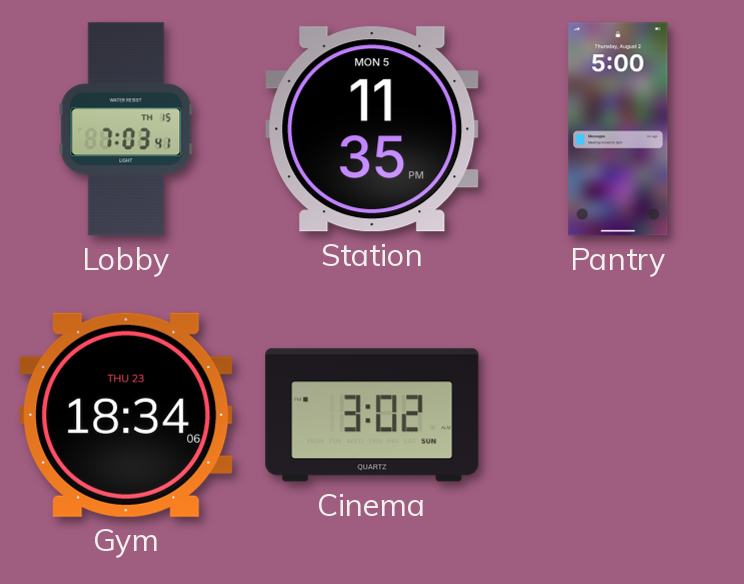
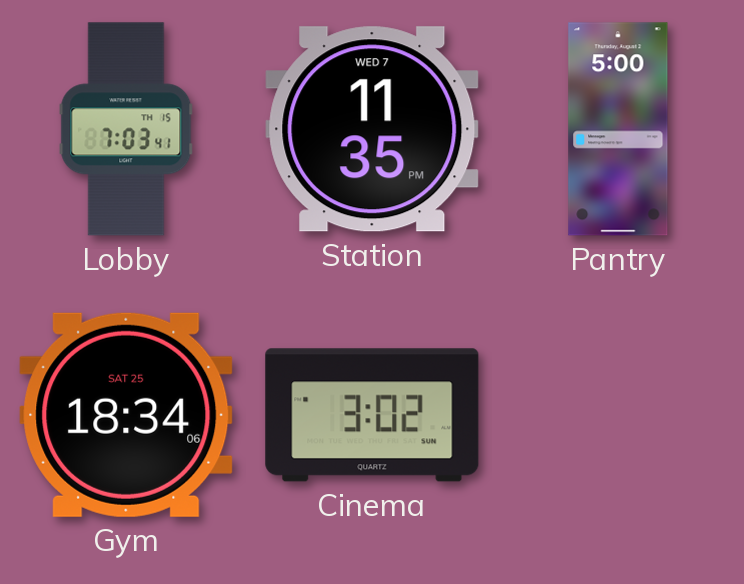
Station date: MON 5 -> WED 7 (372, 129)
Gym date: THU 23 -> SAT 25 (126, 415)
